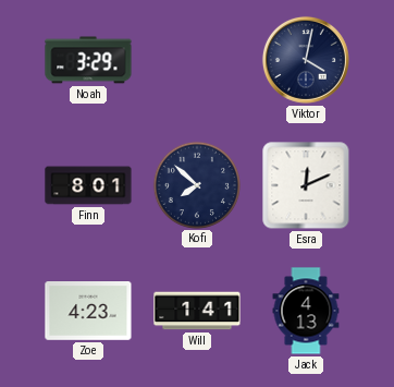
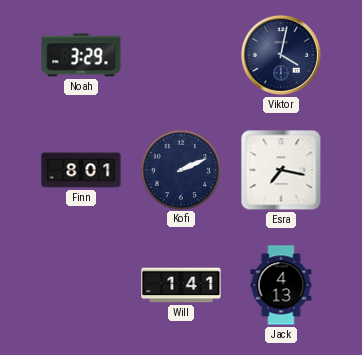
Kofi: 7:52 -> 2:11 (180, 169)
Esra: 12:11 -> 7:17 (281, 170)
Zoe: 4:23 -> none (88, 312)
